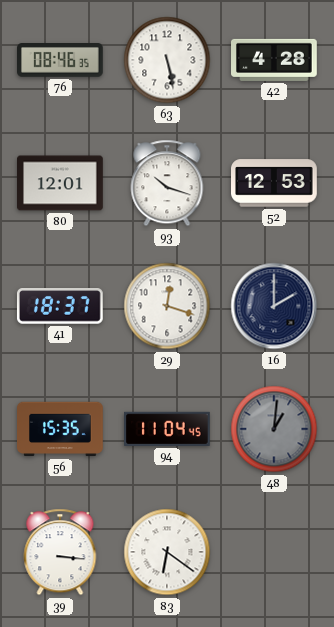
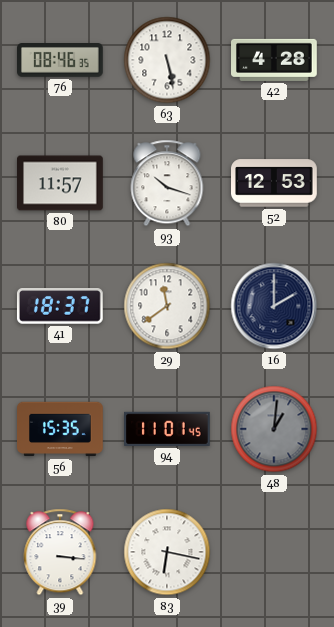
80: 12:01 -> 11:57 (61, 183)
29: 12:18 -> 11:39 (167, 306)
94: 11:04 -> 11:01 (168, 429)
83: 6:21 -> 6:17 (167, 552)
